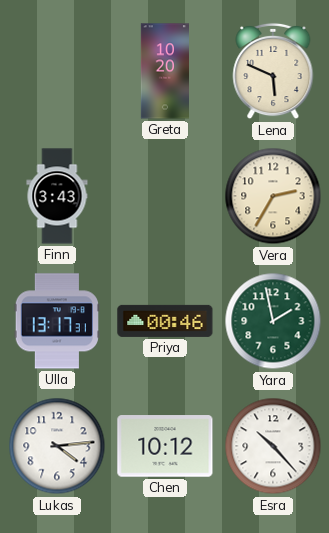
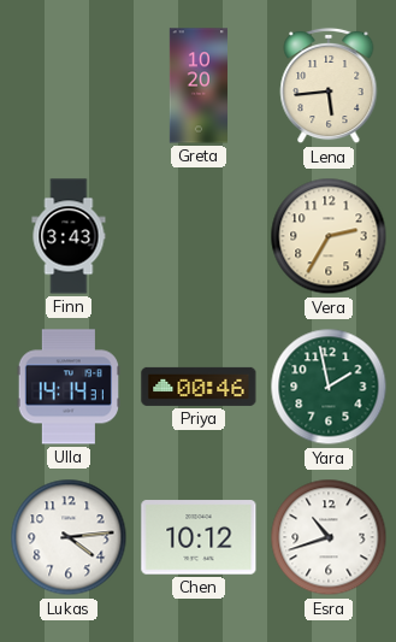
Lena: 5:49 -> 5:44 (329, 86)
Ulla: 13:17 -> 14:14 (69, 387)
Esra: 10:23 -> 10:42 (329, 537)
